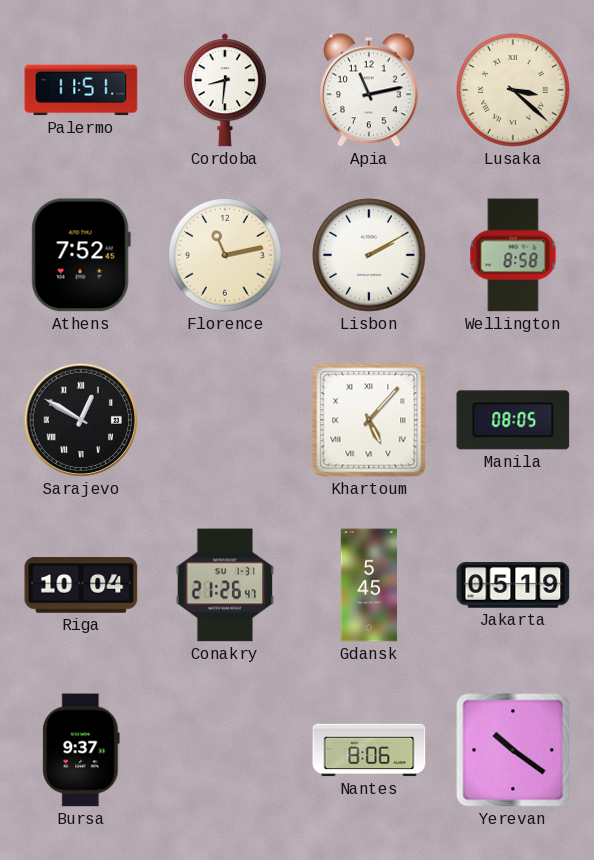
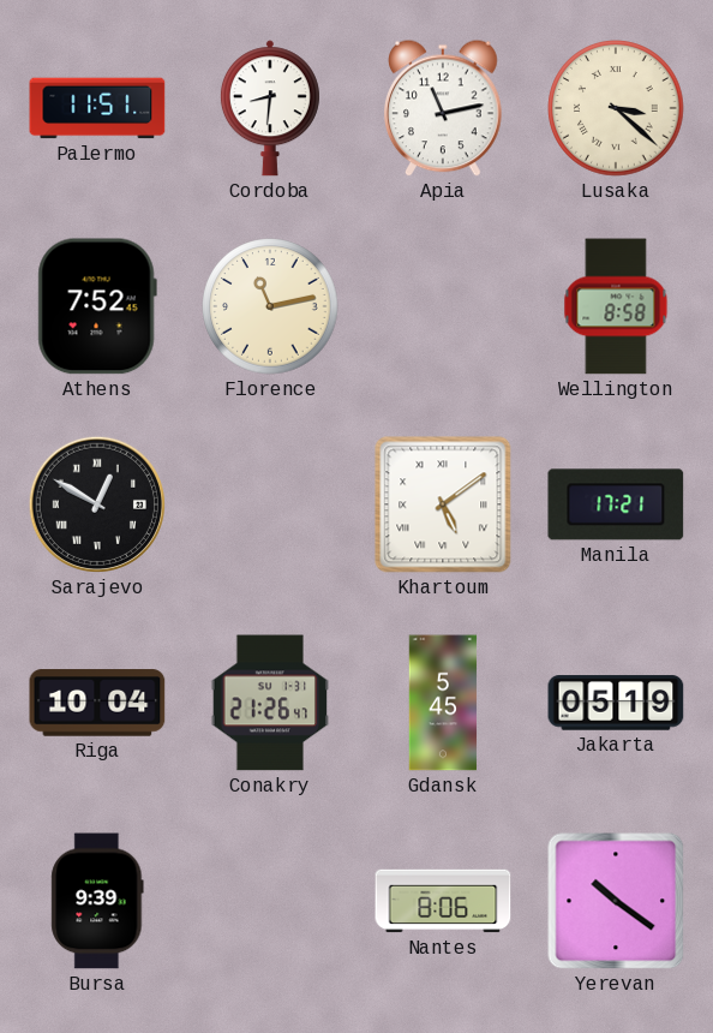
Lisbon: 2:10 -> none (369, 255)
Khartoum: 5:07 -> 5:09 (443, 504)
Manila: 08:05 -> 17:21 (616, 504)
Bursa: 9:37 -> 9:39 (97, 901)
